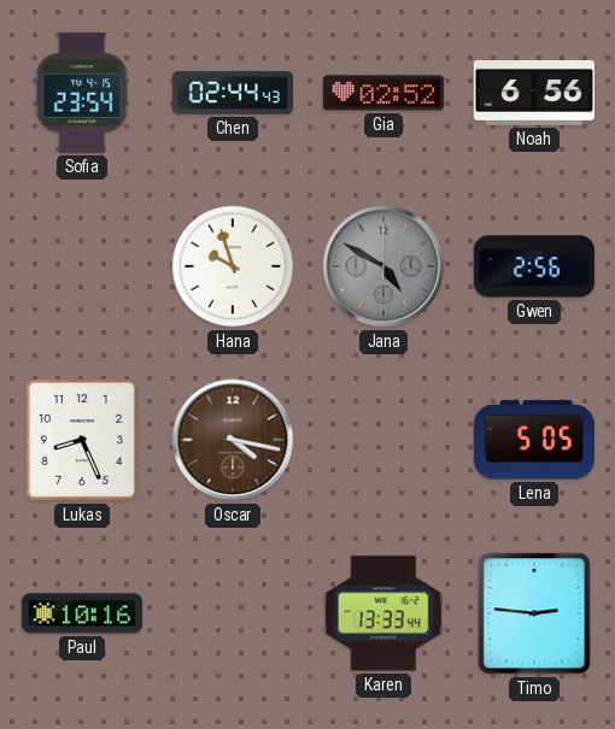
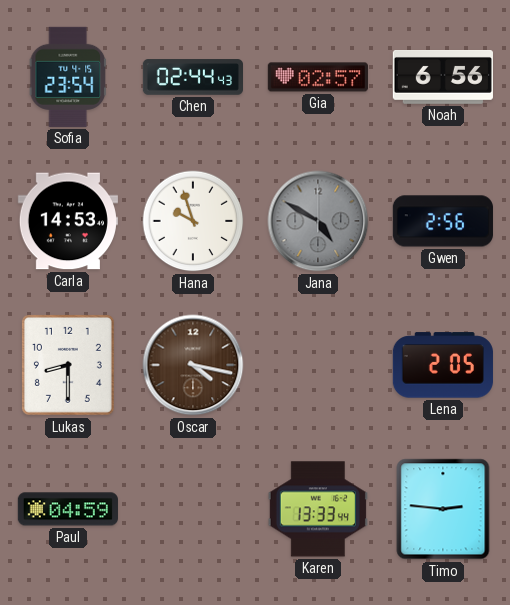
Gia: 02:52 -> 02:57 (318, 77)
Carla: none -> 14:53 (68, 221)
Lukas: 8:26 -> 8:30 (68, 365)
Lena: 5:05 -> 2:05 (443, 365)
Paul: 10:16 -> 04:59 (68, 509)
